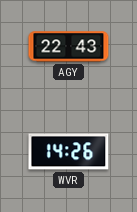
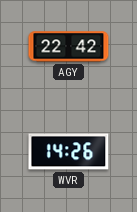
AGY: 22:43 -> 22:42 (69, 47)
